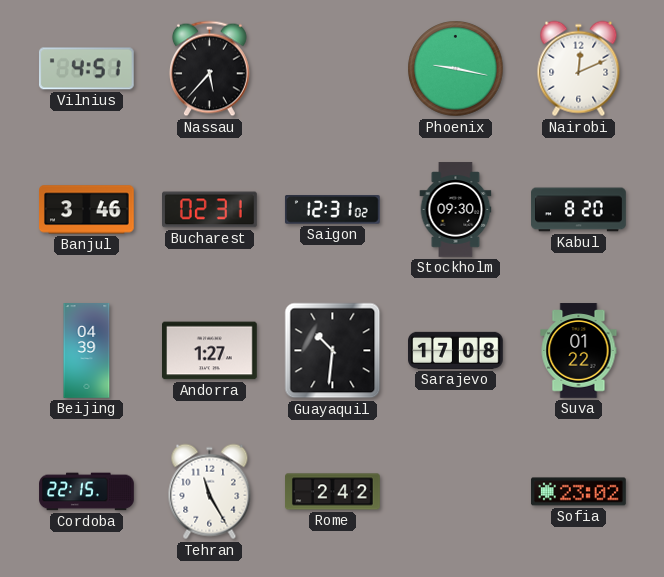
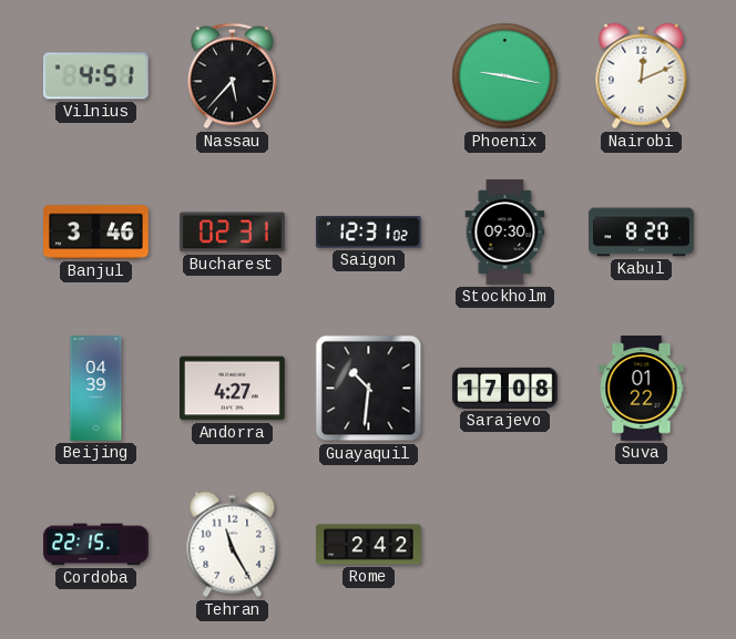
Andorra: 1:27 -> 4:27 (233, 389)
Sofia: 23:02 -> none (579, 492)
